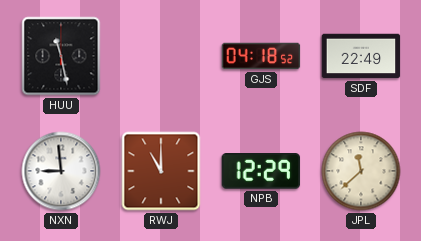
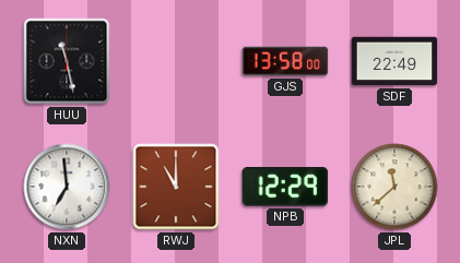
GJS: 04:18 -> 13:58 (285, 61)
NXN: 8:59 -> 6:59 (67, 187)
